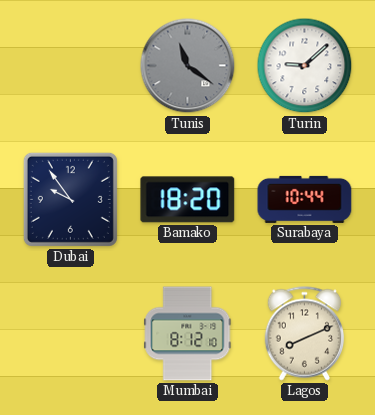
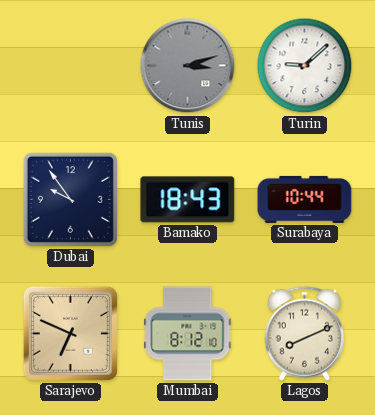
Tunis: 11:21 -> 3:12 (188, 66)
Bamako: 18:20 -> 18:43 (188, 200)
Sarajevo: none -> 6:49 (70, 333)
